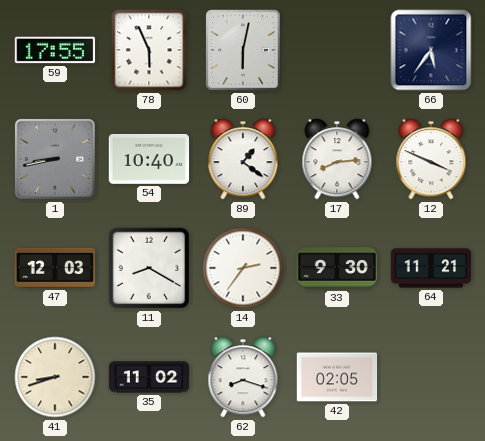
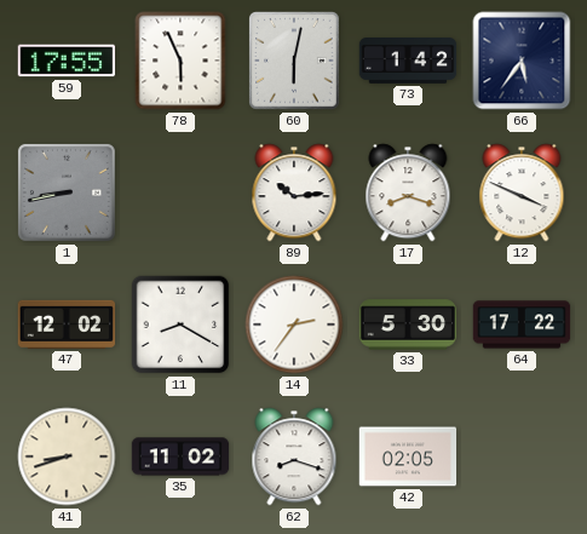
73: none -> 1:42 (408, 62)
54: 10:40 -> none (149, 159)
89: 1:21 -> 10:14 (294, 193)
17: 8:14 -> 8:18 (408, 193)
47: 12:03 -> 12:02 (67, 325)
33: 9:30 -> 5:30 (408, 325)
64: 11:21 -> 17:22 (522, 325)
